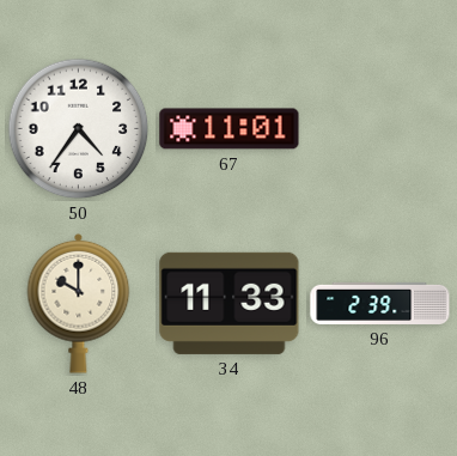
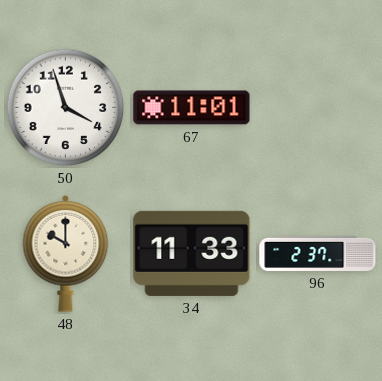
50: 4:36 -> 3:57 (66, 108)
96: 2:39 -> 2:37 (318, 253)
